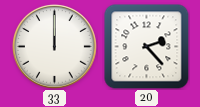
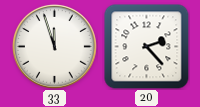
33: 12:00 -> 11:57 (54, 46)
